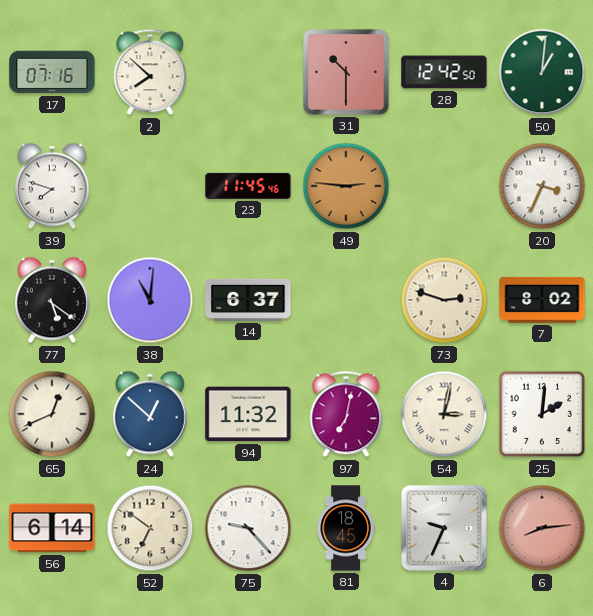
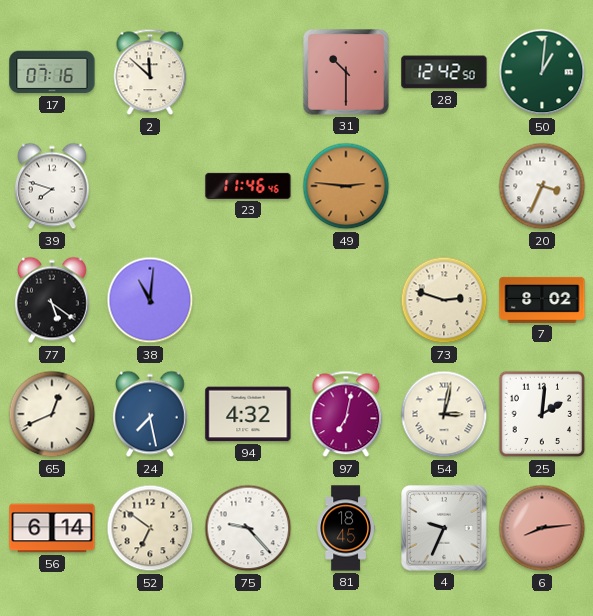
2: 7:52 -> 11:52 (150, 72)
23: 11:45 -> 11:46 (248, 186)
14: 6:37 -> none (248, 300)
24: 12:52 -> 7:28 (150, 414)
94: 11:32 -> 4:32 (248, 414)
